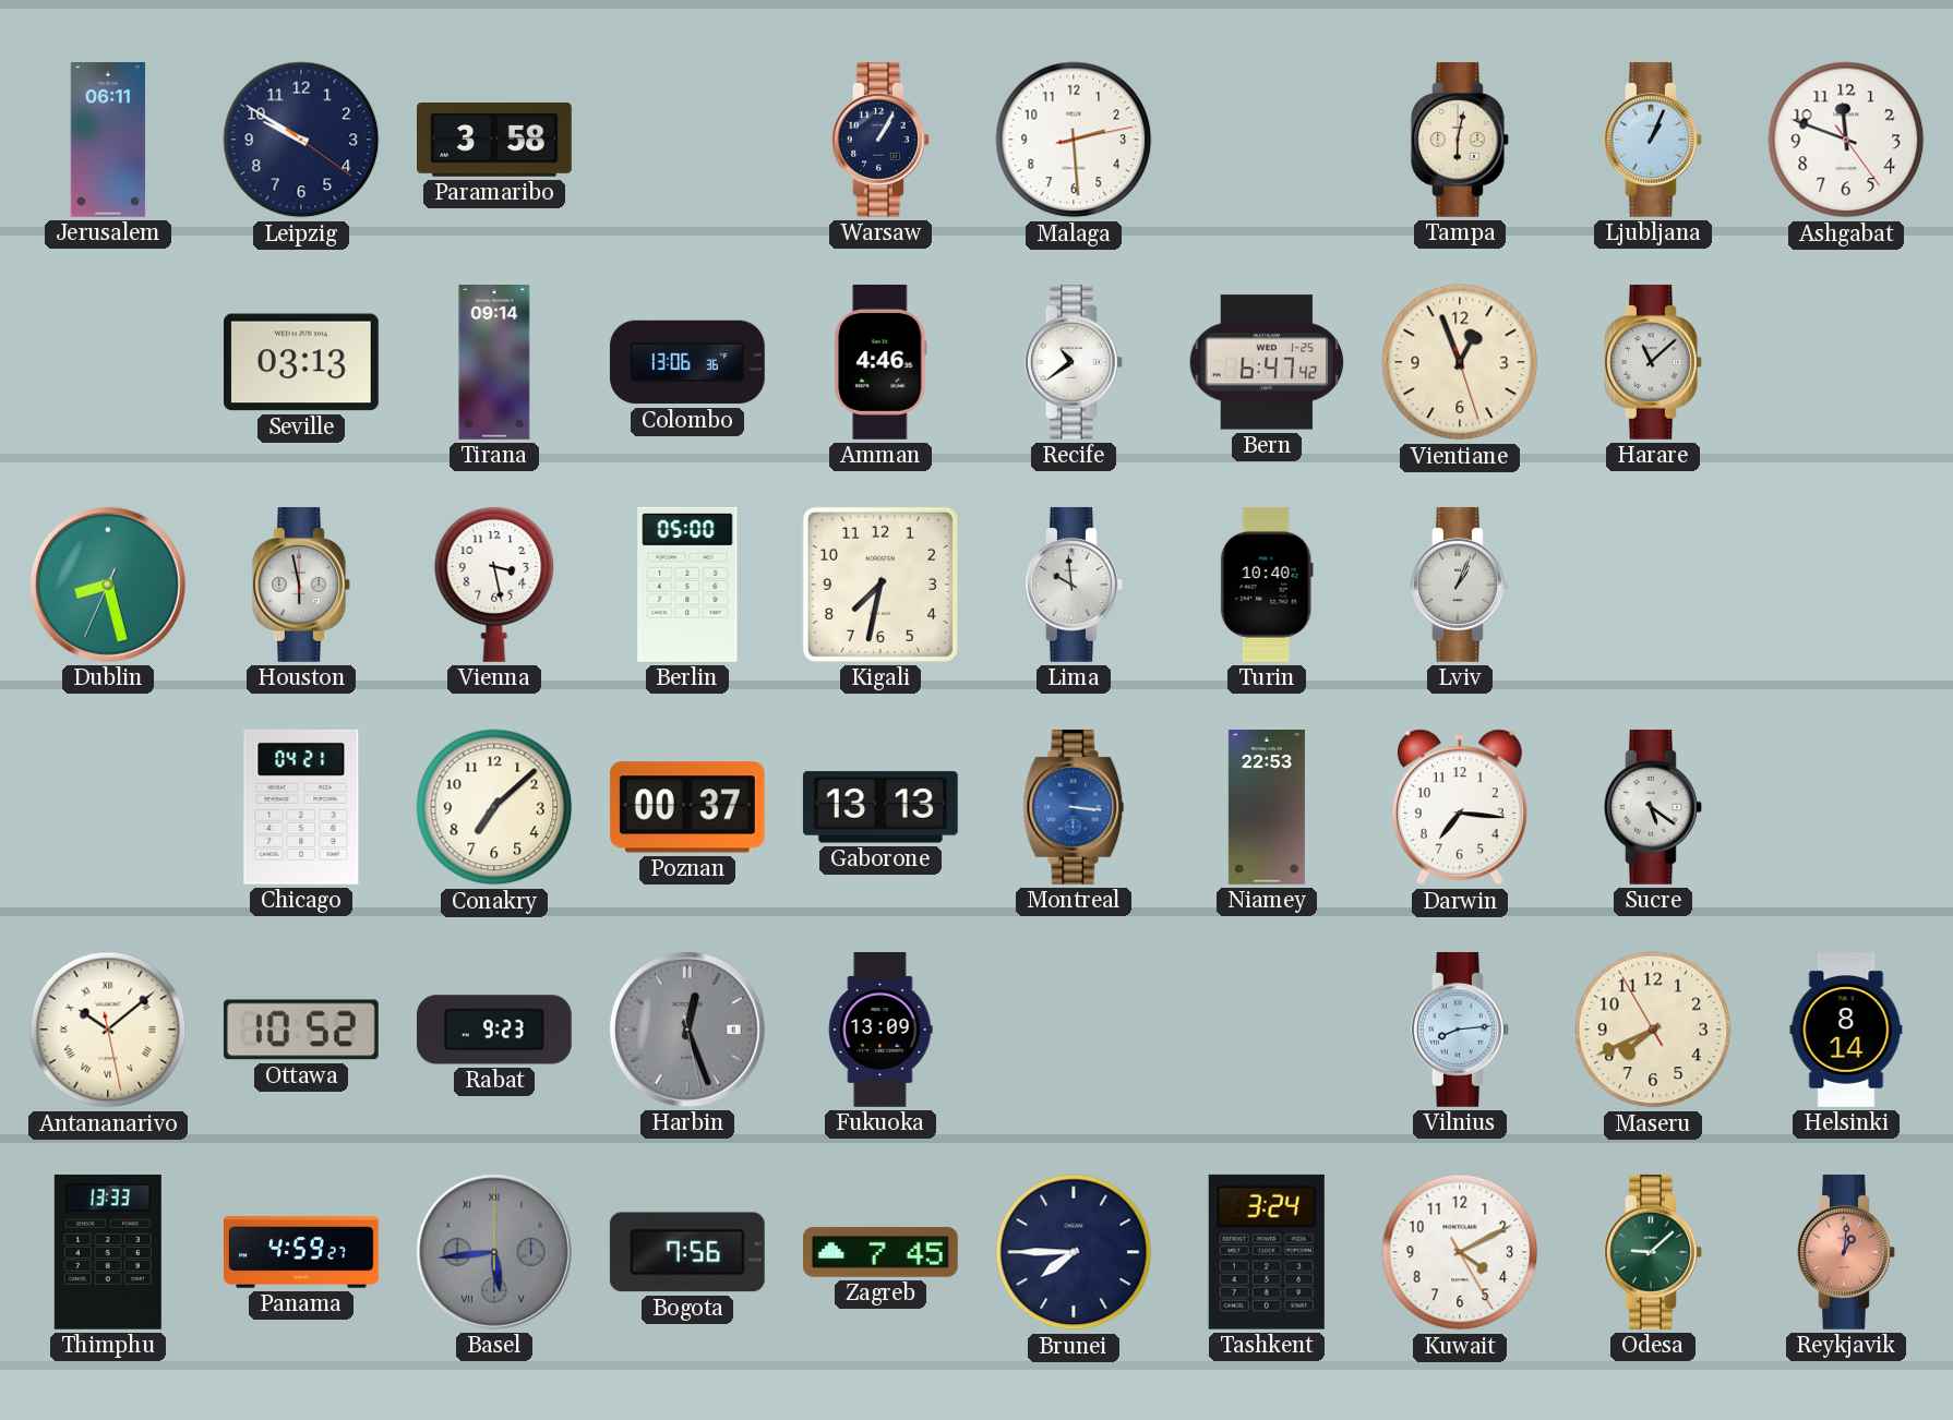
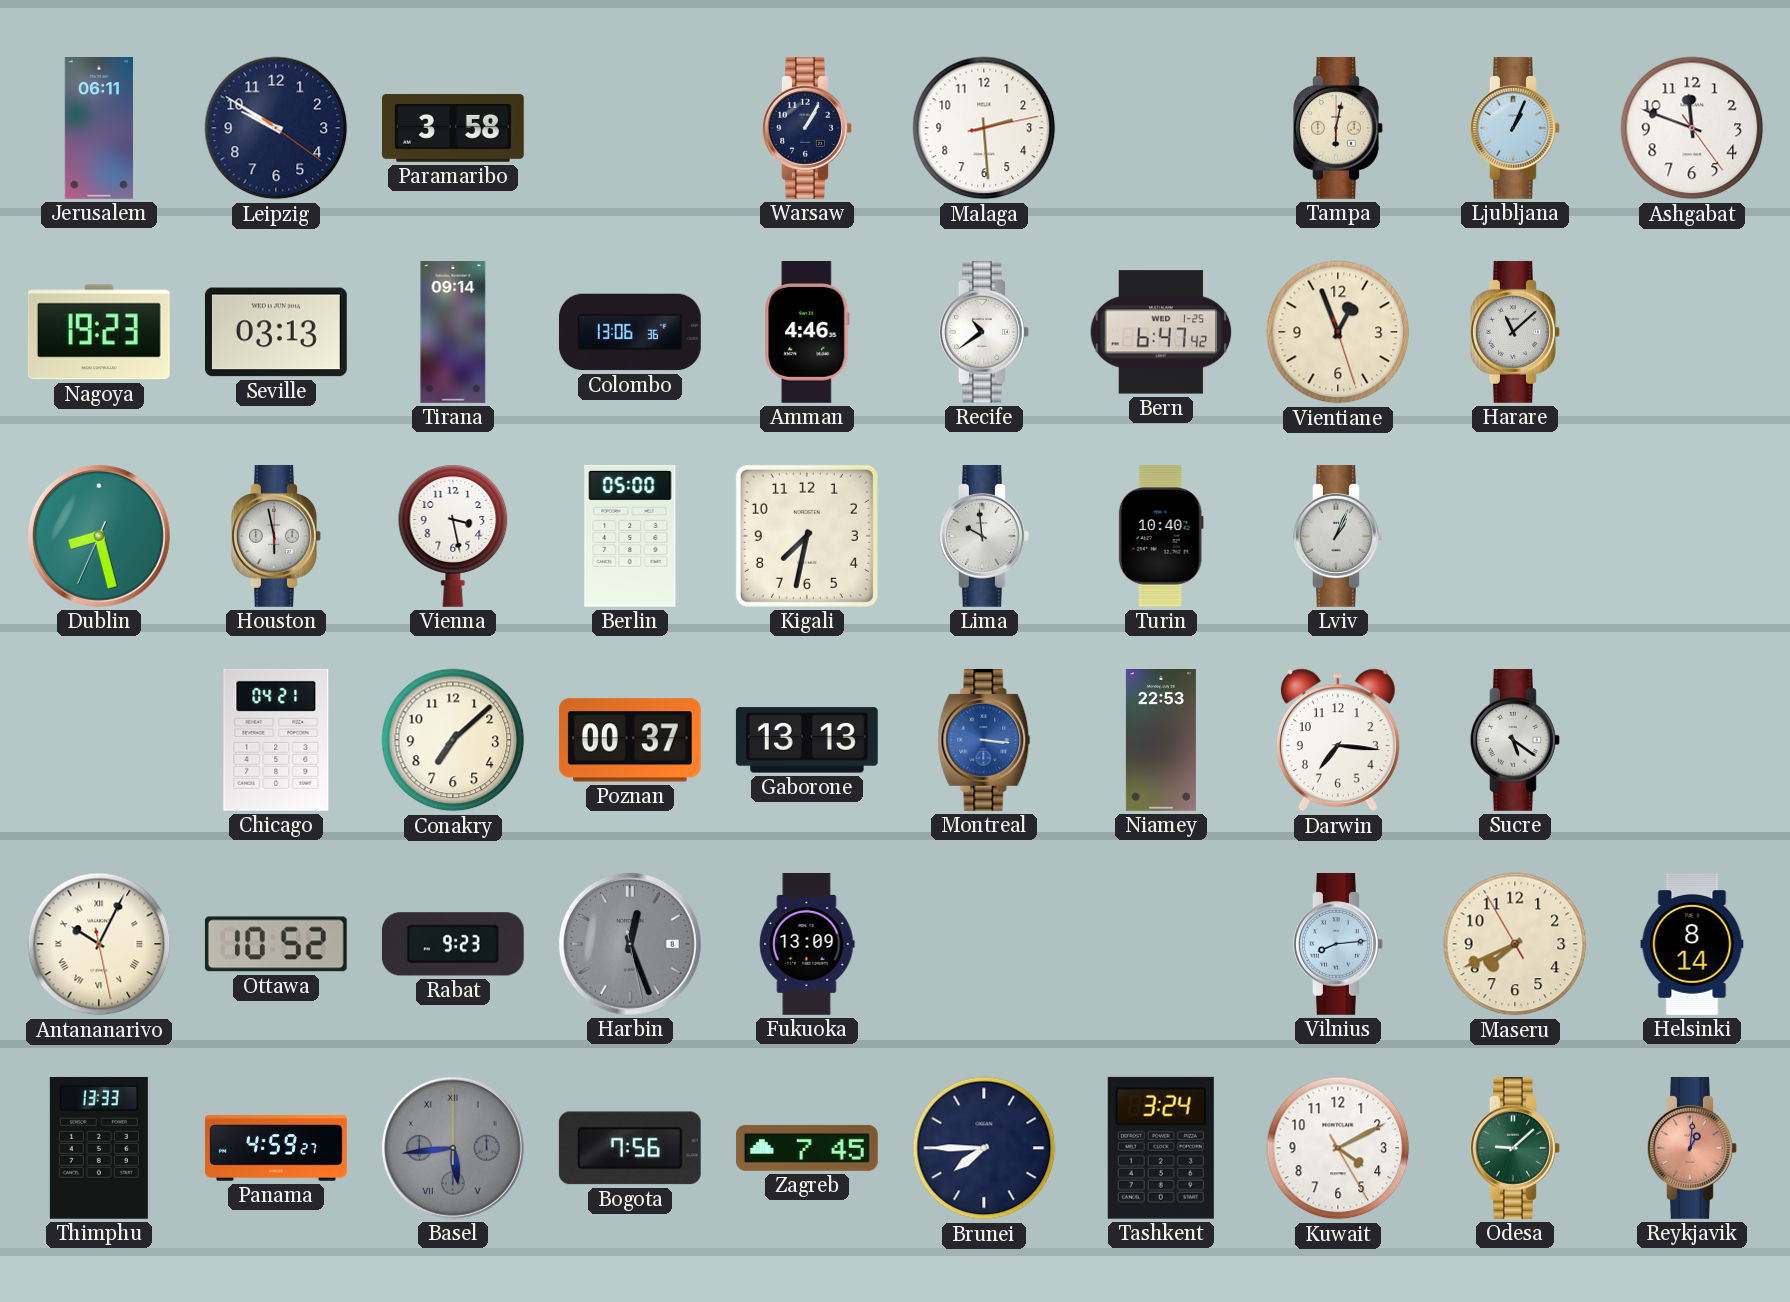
Nagoya: none -> 19:23 (99, 332)
Antananarivo: 10:08 -> 10:04 (99, 944)
